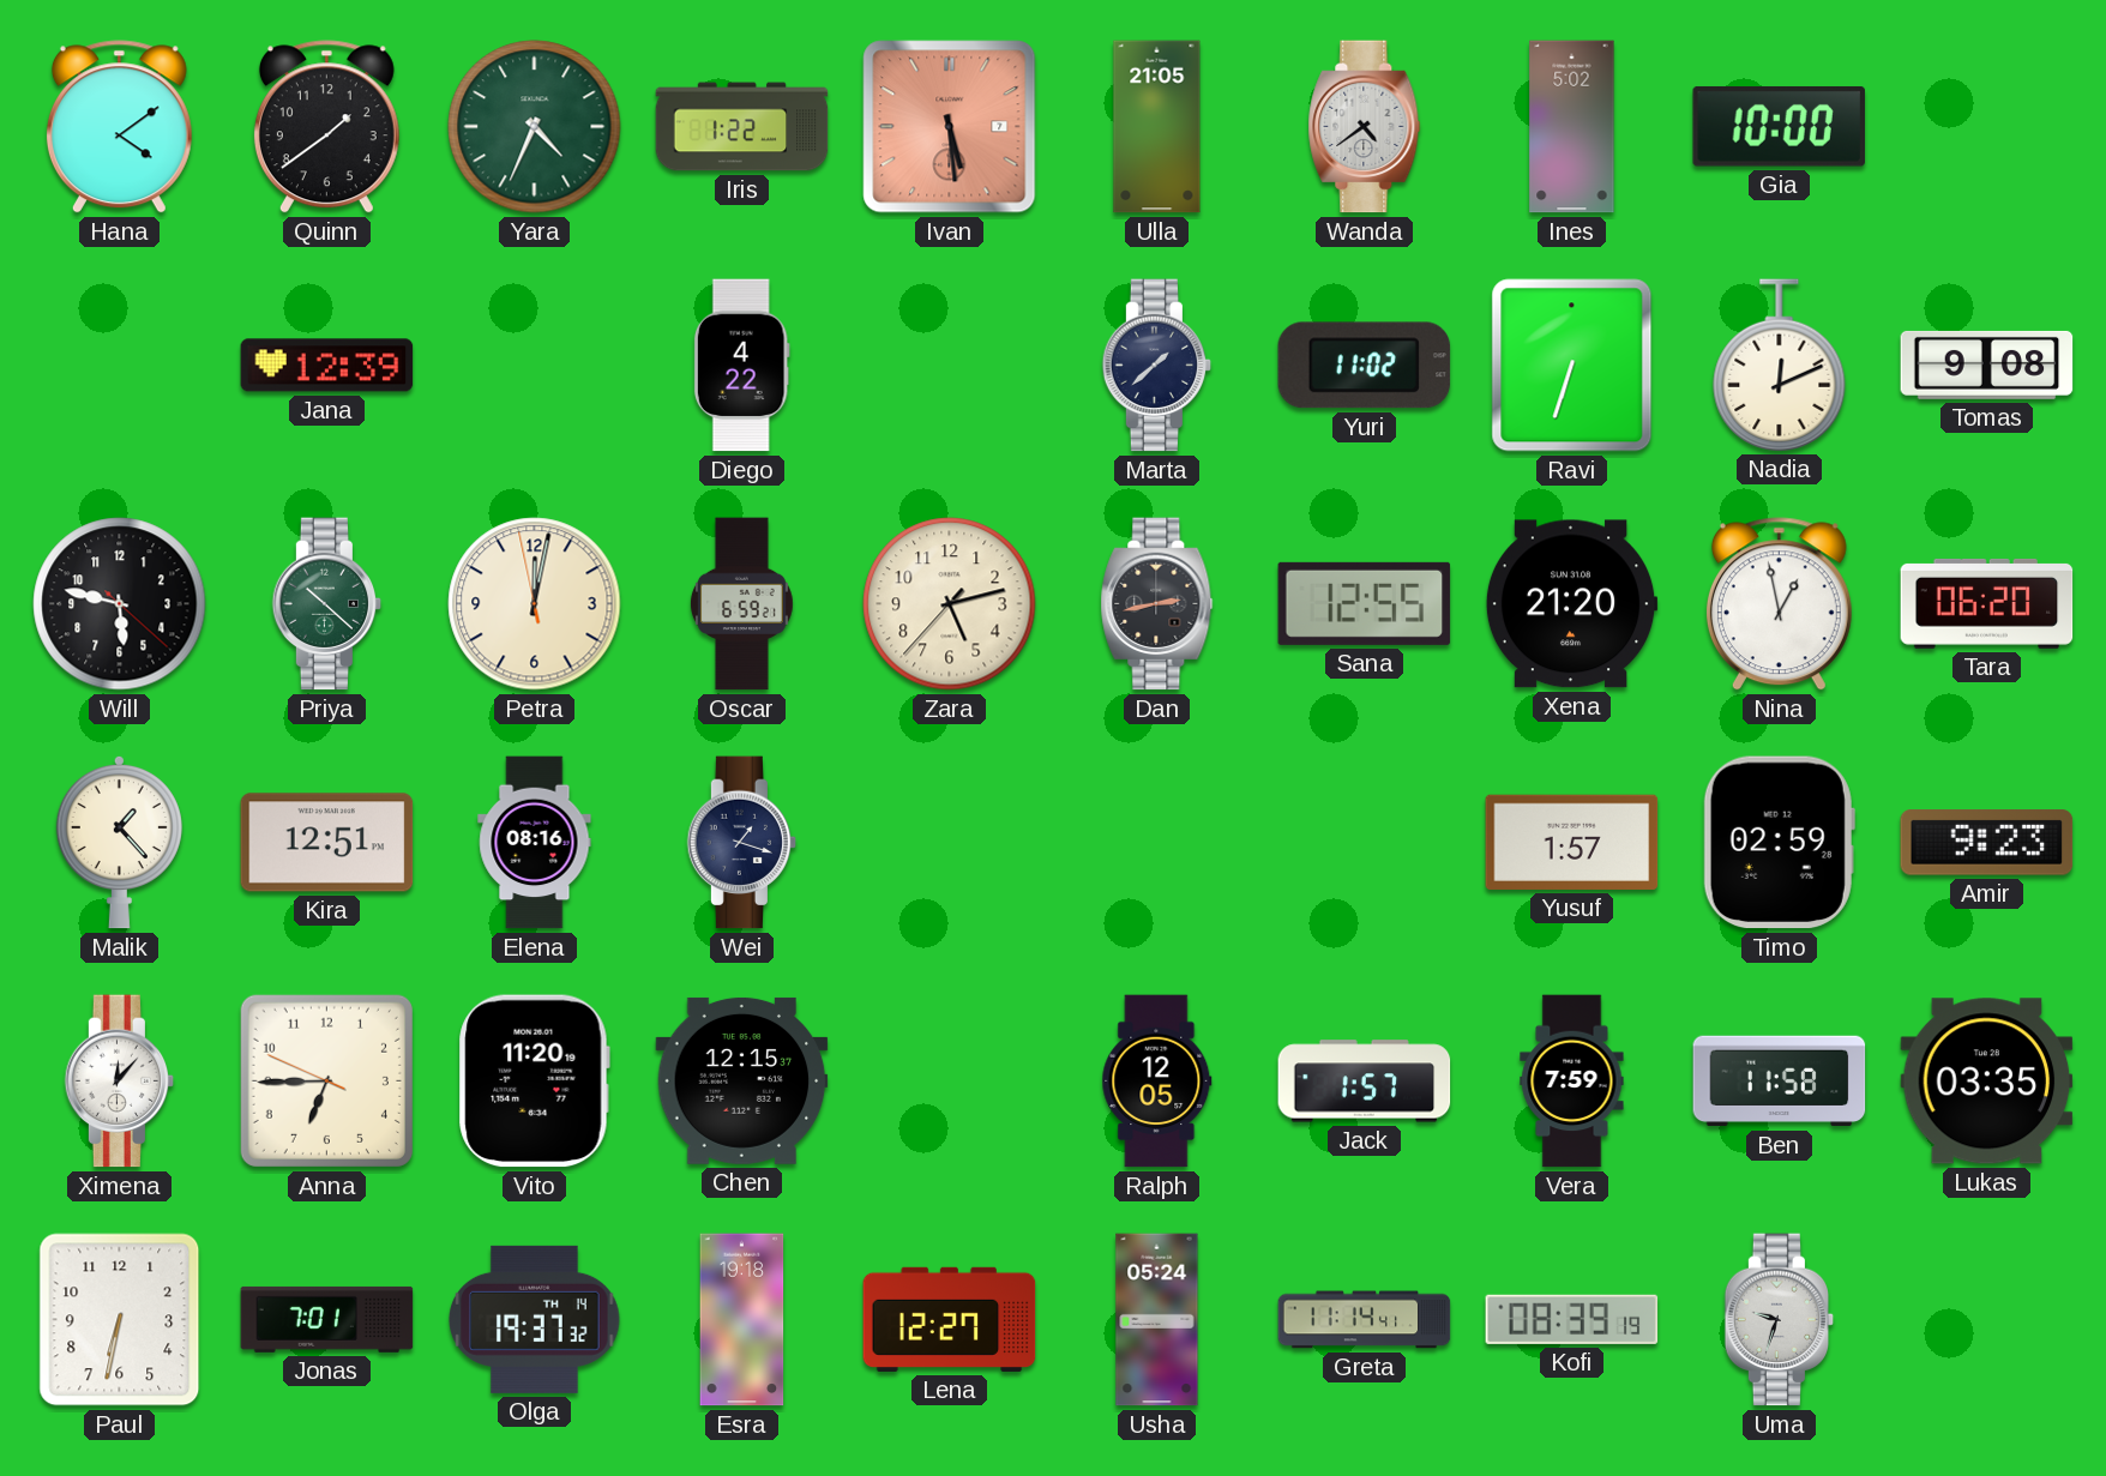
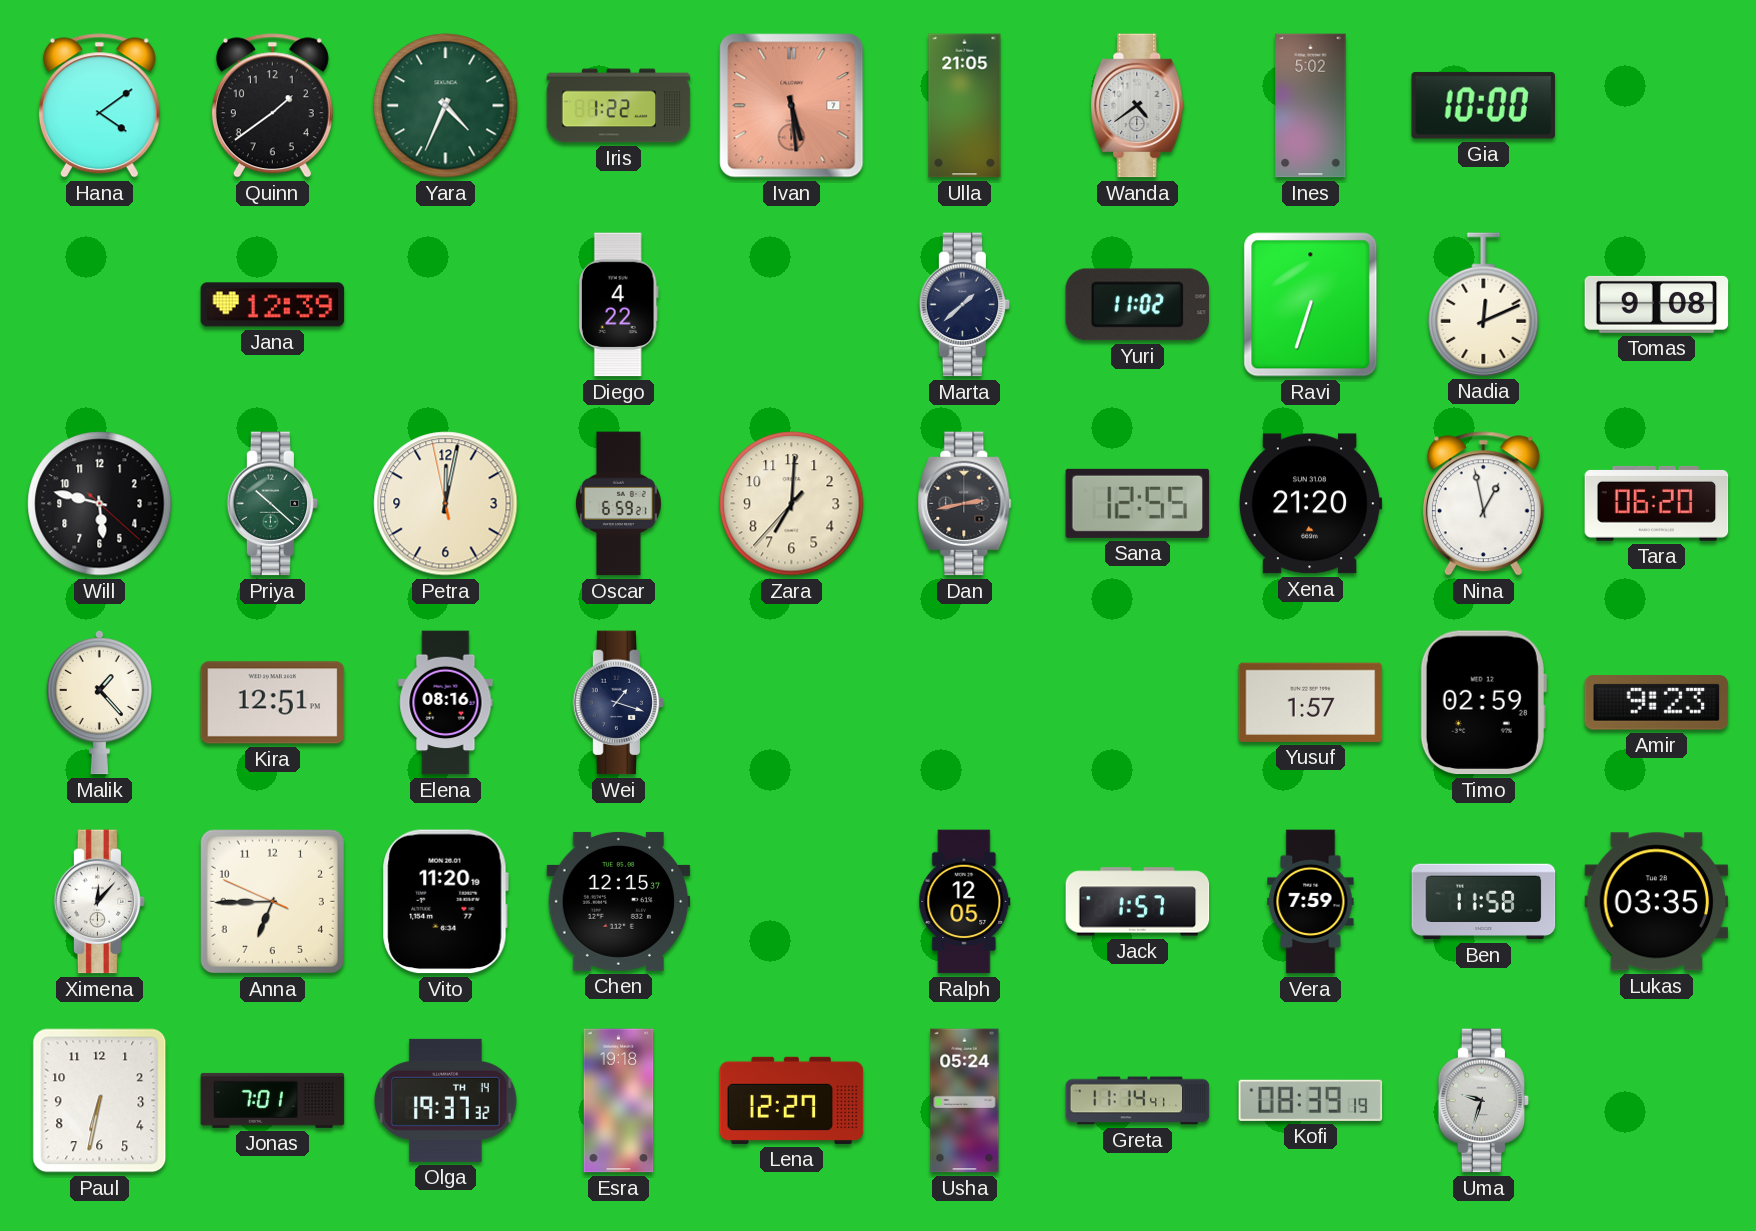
Zara: 5:12 -> 7:00 (792, 504)
